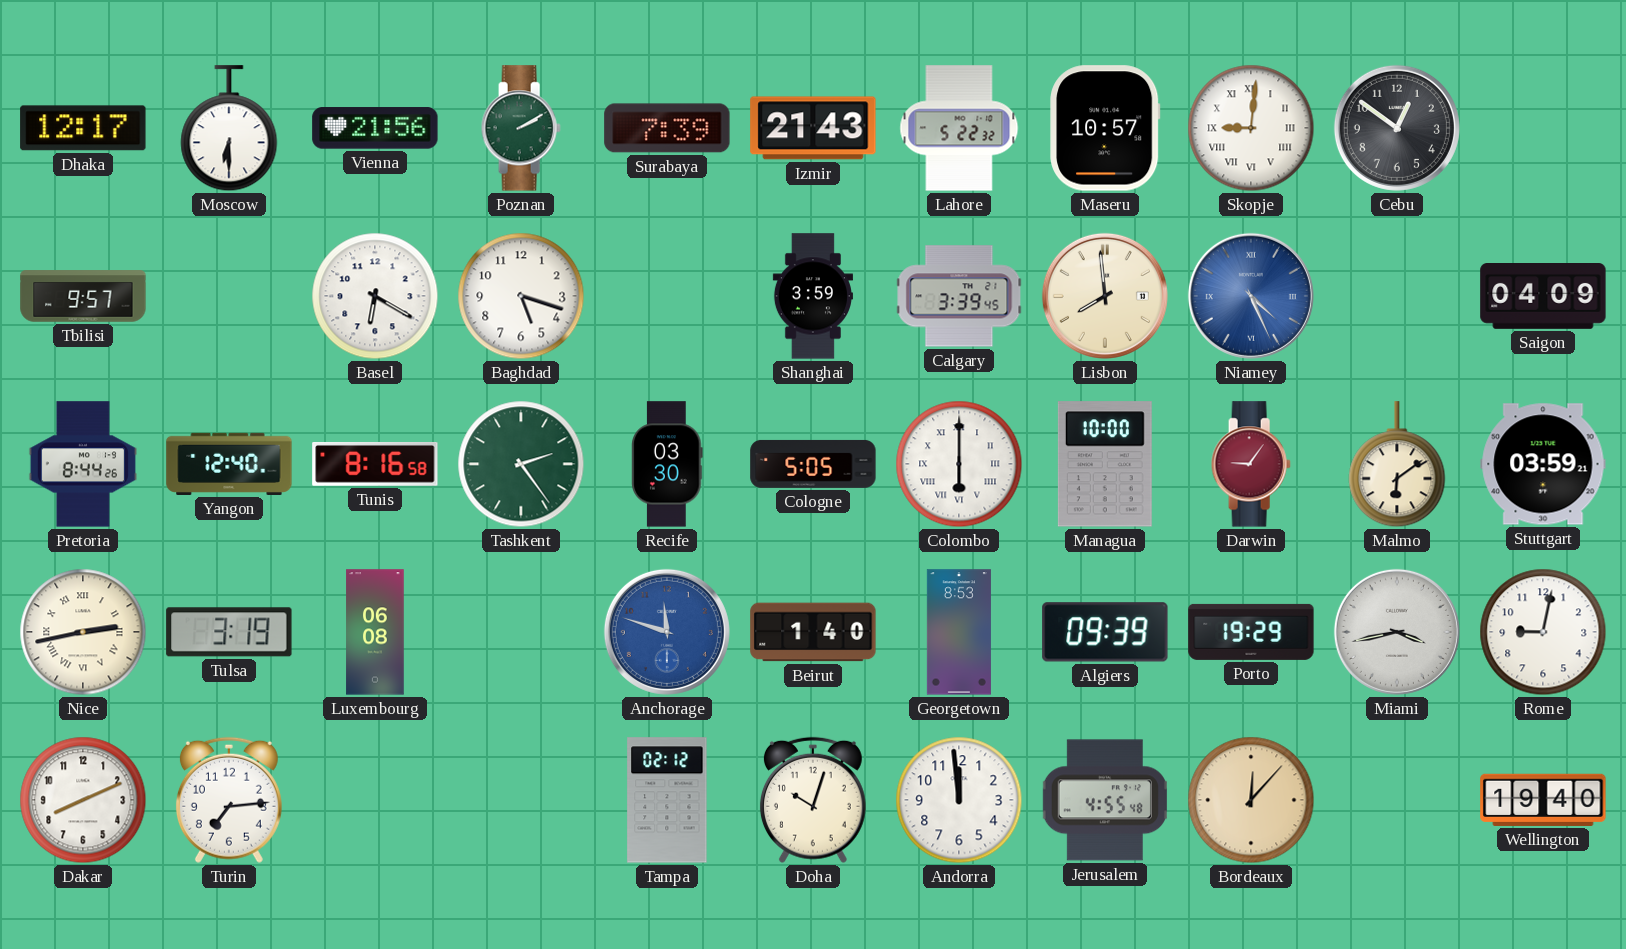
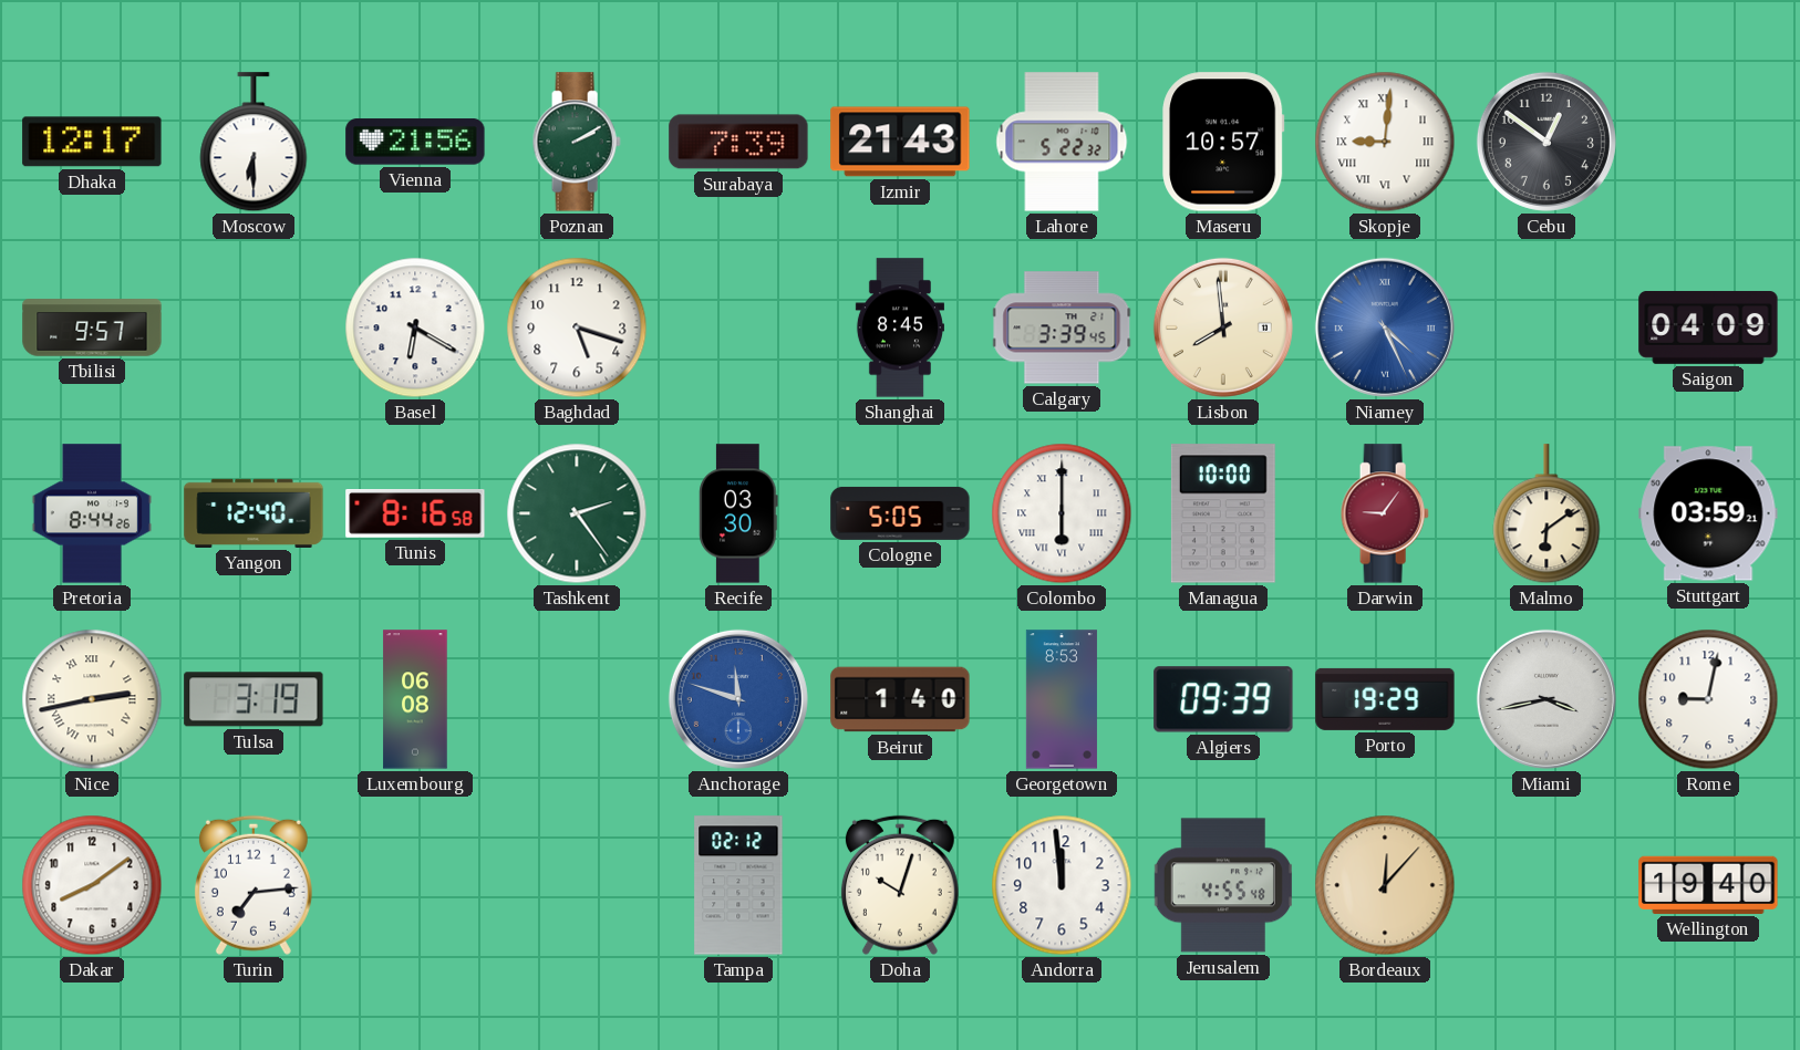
Shanghai: 3:59 -> 8:45 (900, 328)
Dakar: 8:11 -> 8:09 (92, 885)
